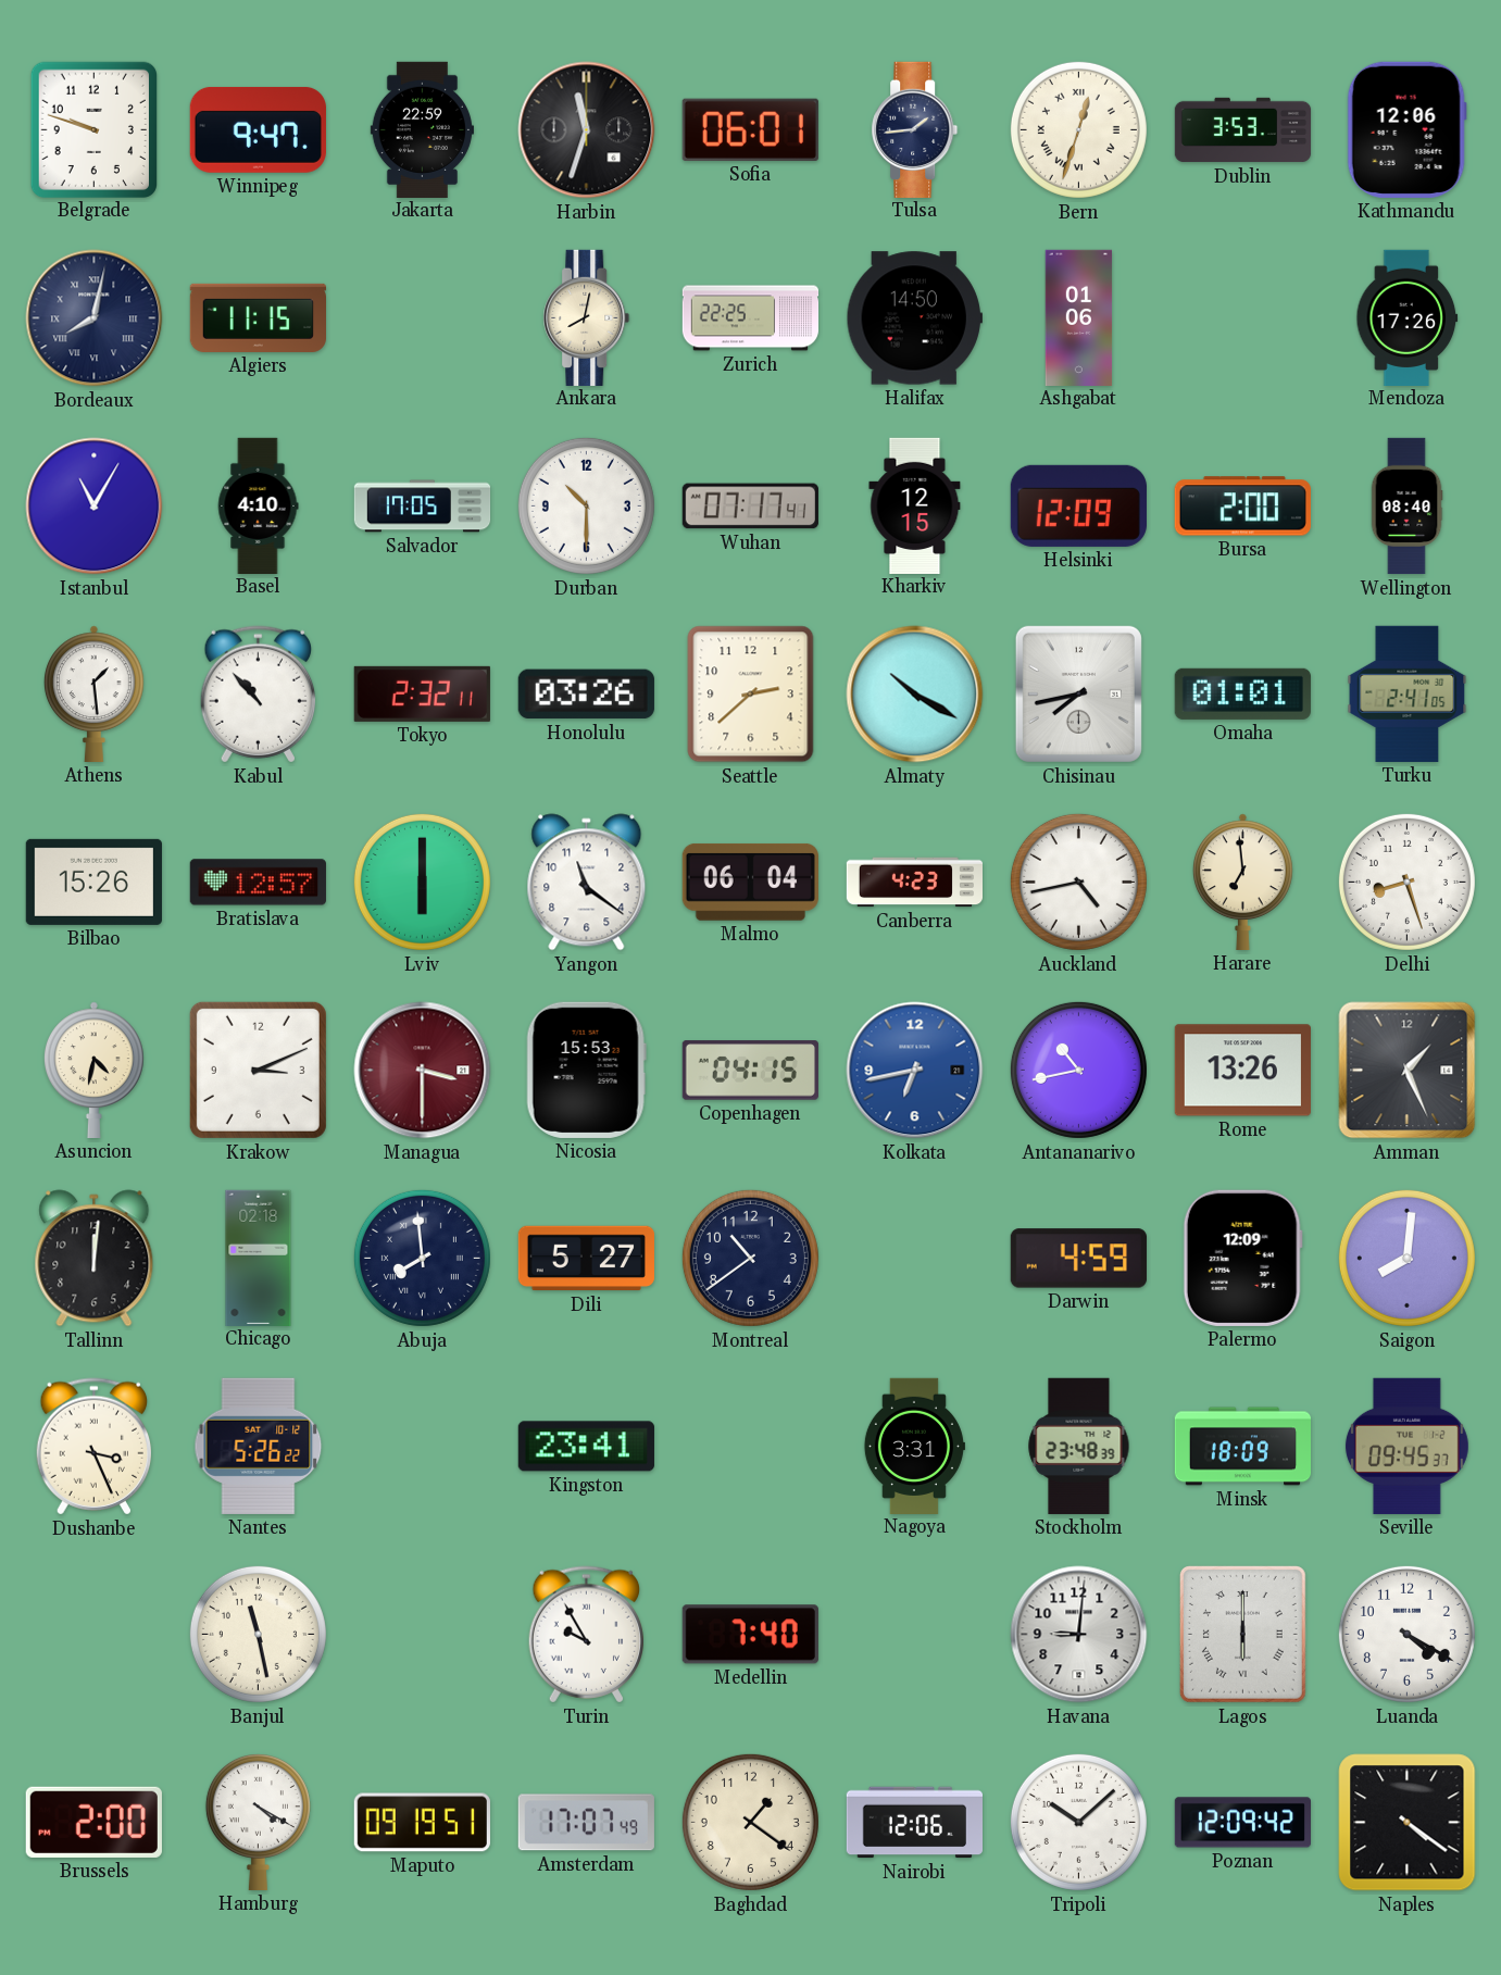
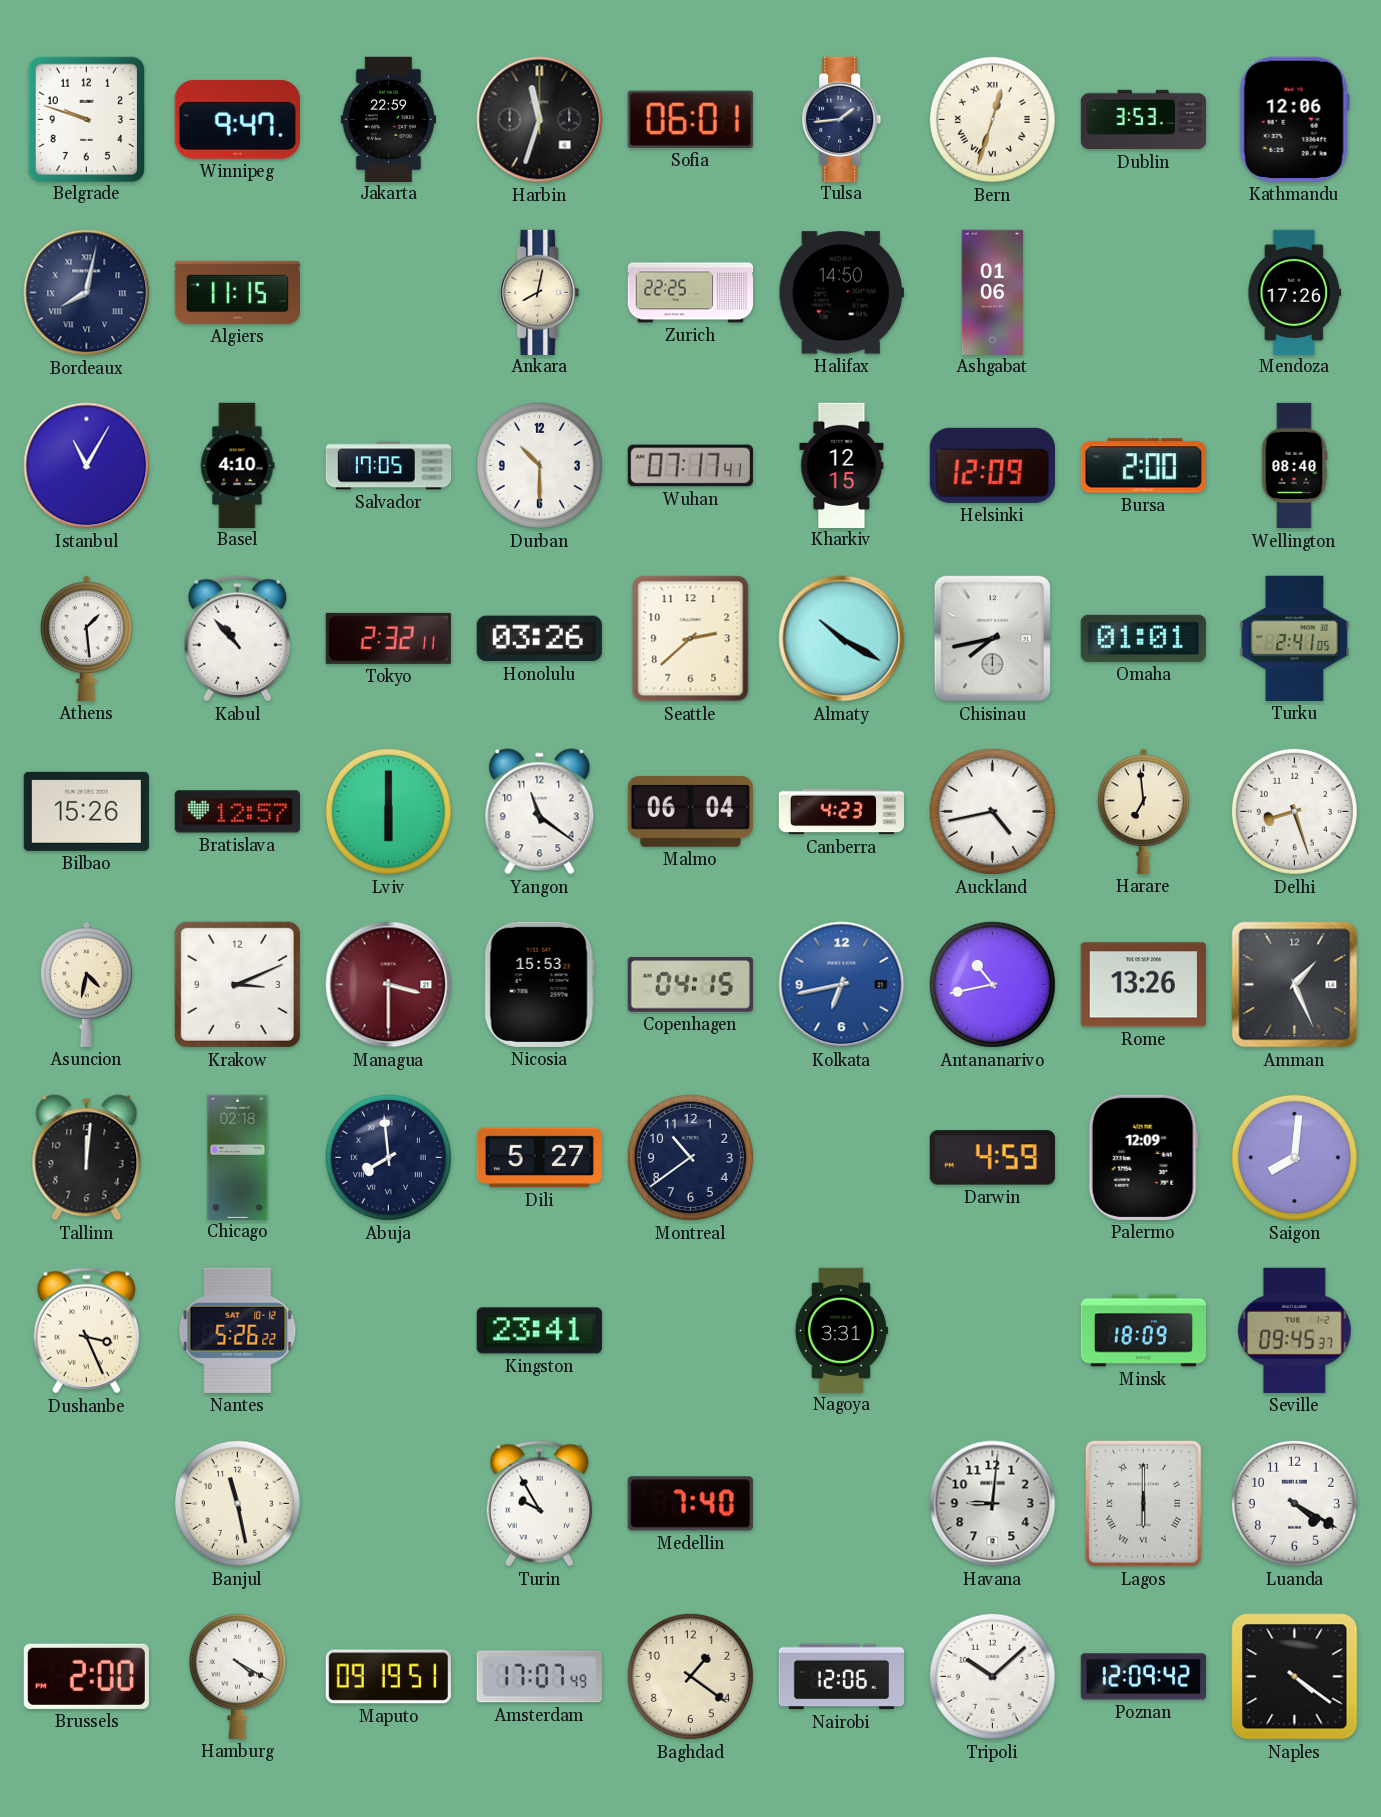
Stockholm: 23:48 -> none (1079, 1446)
